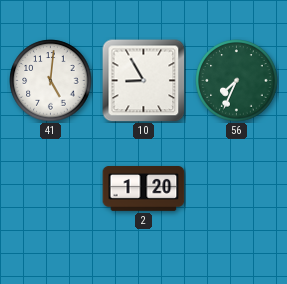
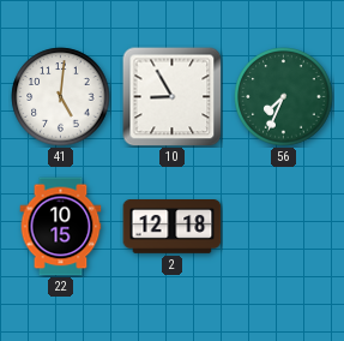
22: none -> 10:15 (61, 227)
2: 1:20 -> 12:18 (173, 227)
